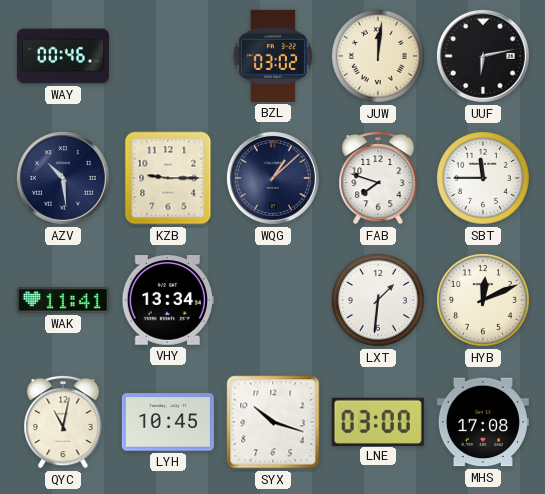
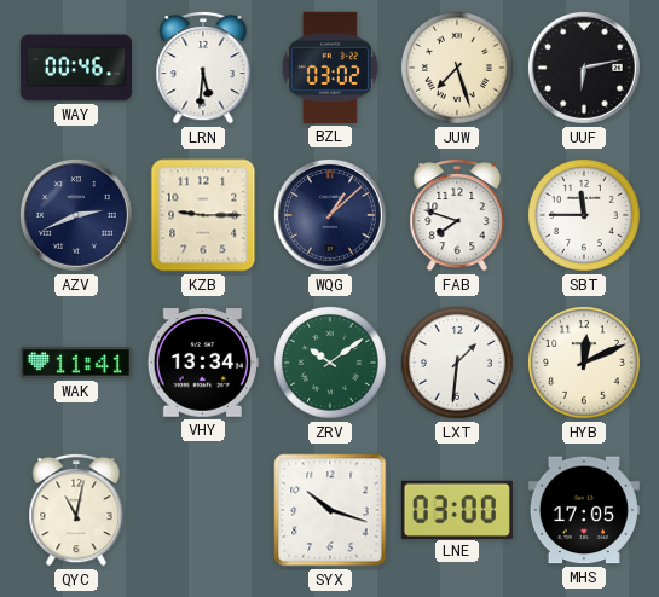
LRN: none -> 5:31 (203, 68)
JUW: 12:01 -> 7:27 (457, 68)
AZV: 10:29 -> 2:41 (76, 215)
ZRV: none -> 10:09 (330, 363)
LYH: 10:45 -> none (168, 422)
MHS: 17:08 -> 17:05 (584, 510)
